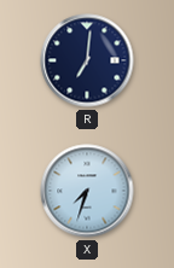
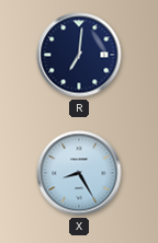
X: 7:33 -> 8:25 (79, 173)
